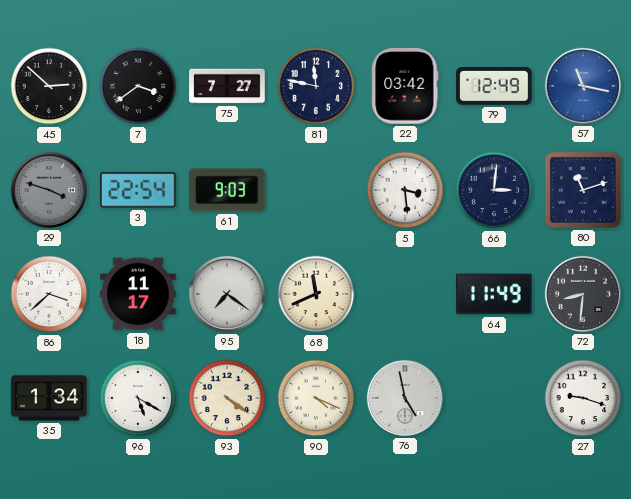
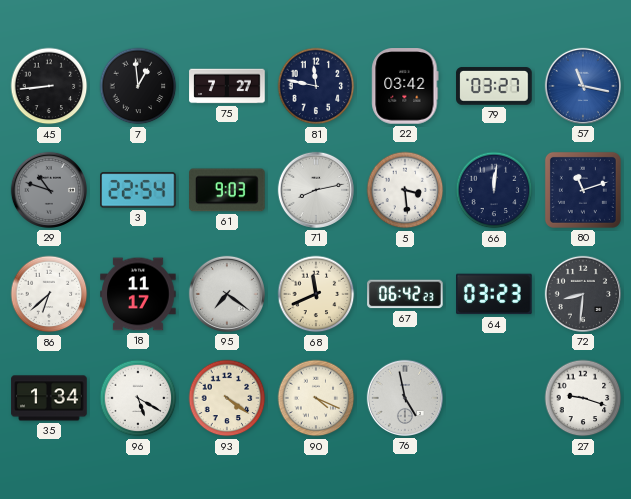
45: 2:52 -> 8:44 (49, 86)
7: 3:39 -> 12:59 (138, 86)
79: 12:49 -> 03:27 (494, 86)
29: 3:48 -> 10:48 (49, 190)
71: none -> 8:13 (316, 190)
66: 3:01 -> 12:01 (494, 190)
86: 3:38 -> 6:38 (49, 294)
67: none -> 06:42 (405, 294)
64: 11:49 -> 03:23 (494, 294)
